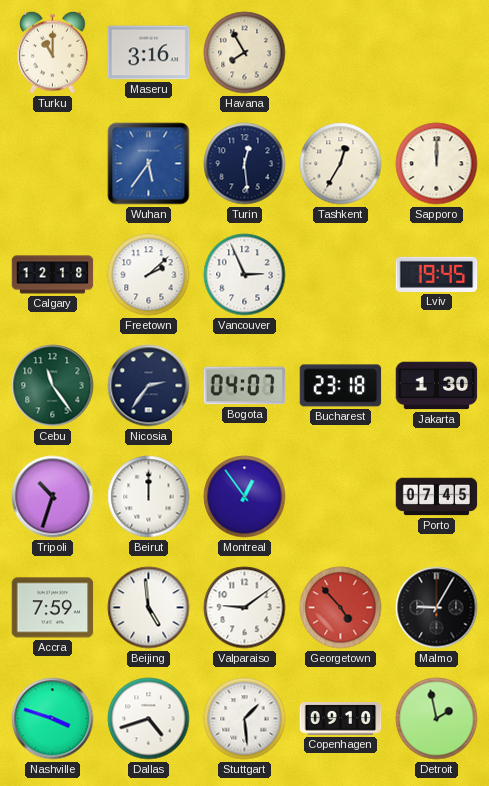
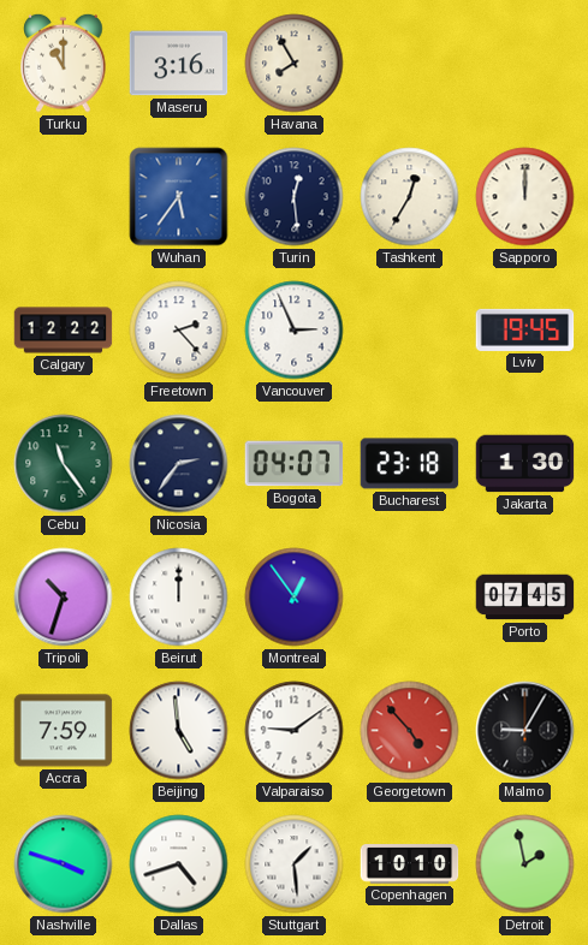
Calgary: 12:18 -> 12:22 (64, 331)
Freetown: 2:08 -> 2:23 (179, 331)
Copenhagen: 09:10 -> 10:10 (410, 864)
